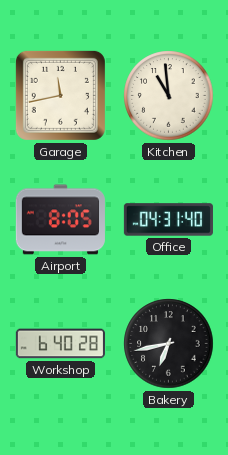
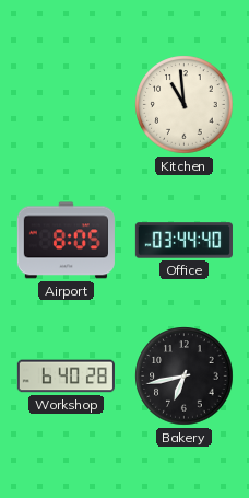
Garage: 11:43 -> none (60, 95)
Office: 04:31 -> 03:44 (183, 241)
